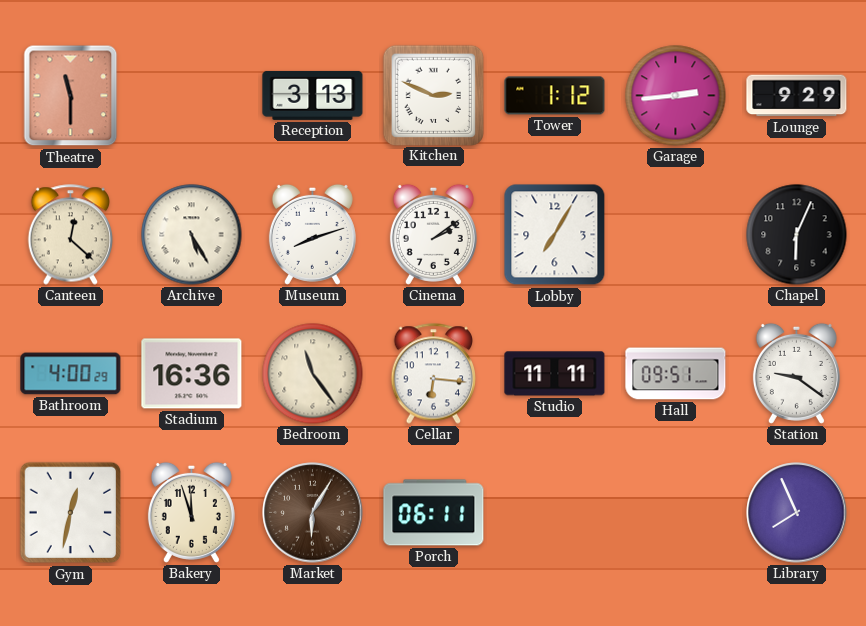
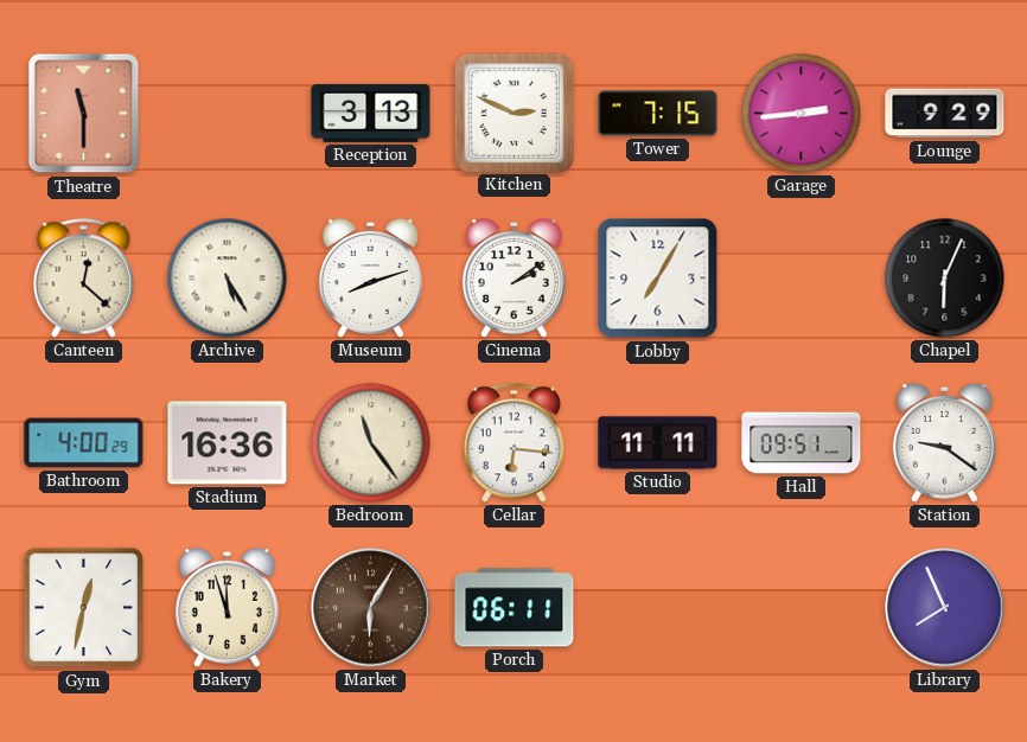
Tower: 1:12 -> 7:15 (658, 114)
